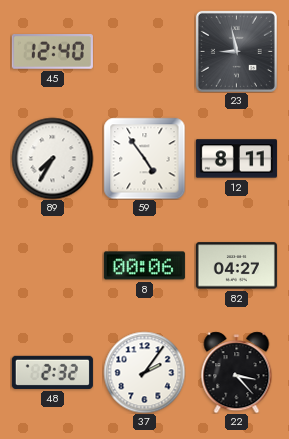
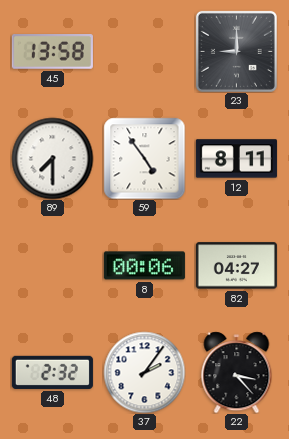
45: 12:40 -> 13:58 (52, 52)
23: 8:58 -> 9:00 (236, 51)
89: 7:35 -> 7:30 (52, 158)
